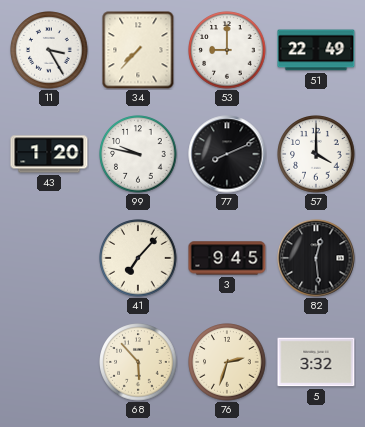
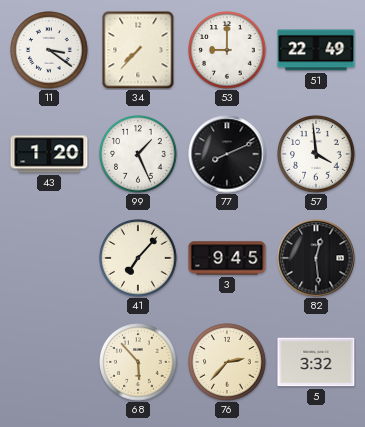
11: 3:25 -> 3:21 (49, 50)
99: 9:47 -> 1:26 (138, 154)
57: 4:00 -> 3:59 (316, 154)
76: 2:33 -> 2:37 (227, 362)
